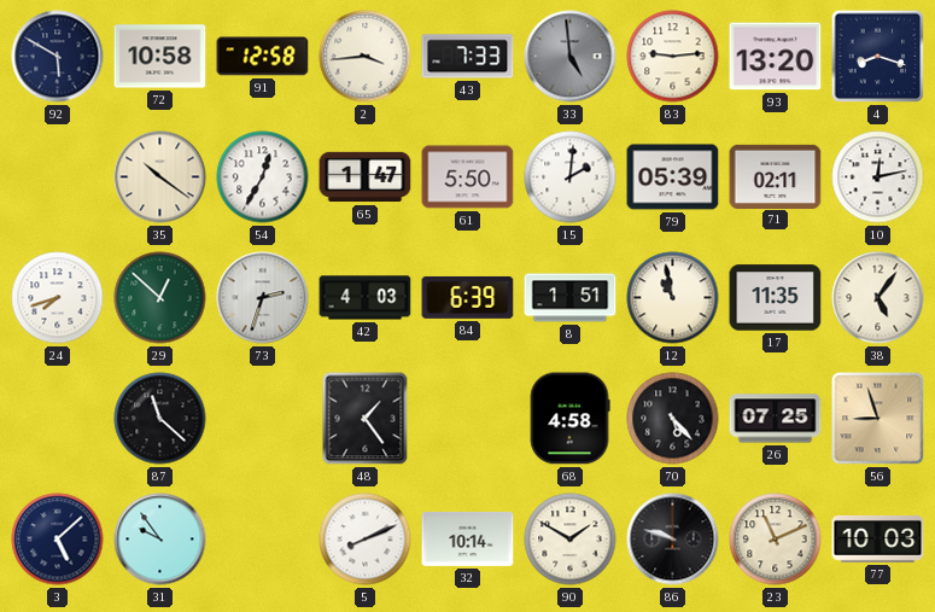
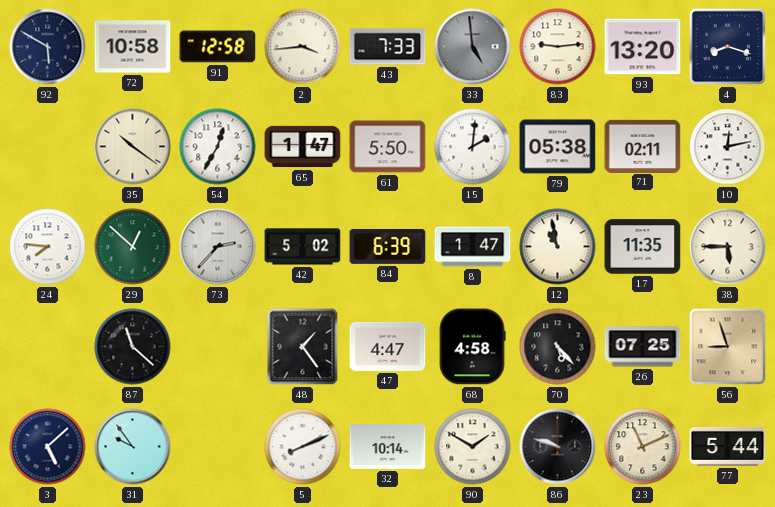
79: 05:39 -> 05:38 (558, 147)
24: 7:42 -> 7:46 (48, 247)
73: 2:33 -> 2:37 (218, 247)
42: 4:03 -> 5:02 (303, 247)
8: 1:51 -> 1:47 (473, 247)
38: 5:06 -> 5:45 (728, 247)
47: none -> 4:47 (388, 346)
77: 10:03 -> 5:44 (728, 447)
